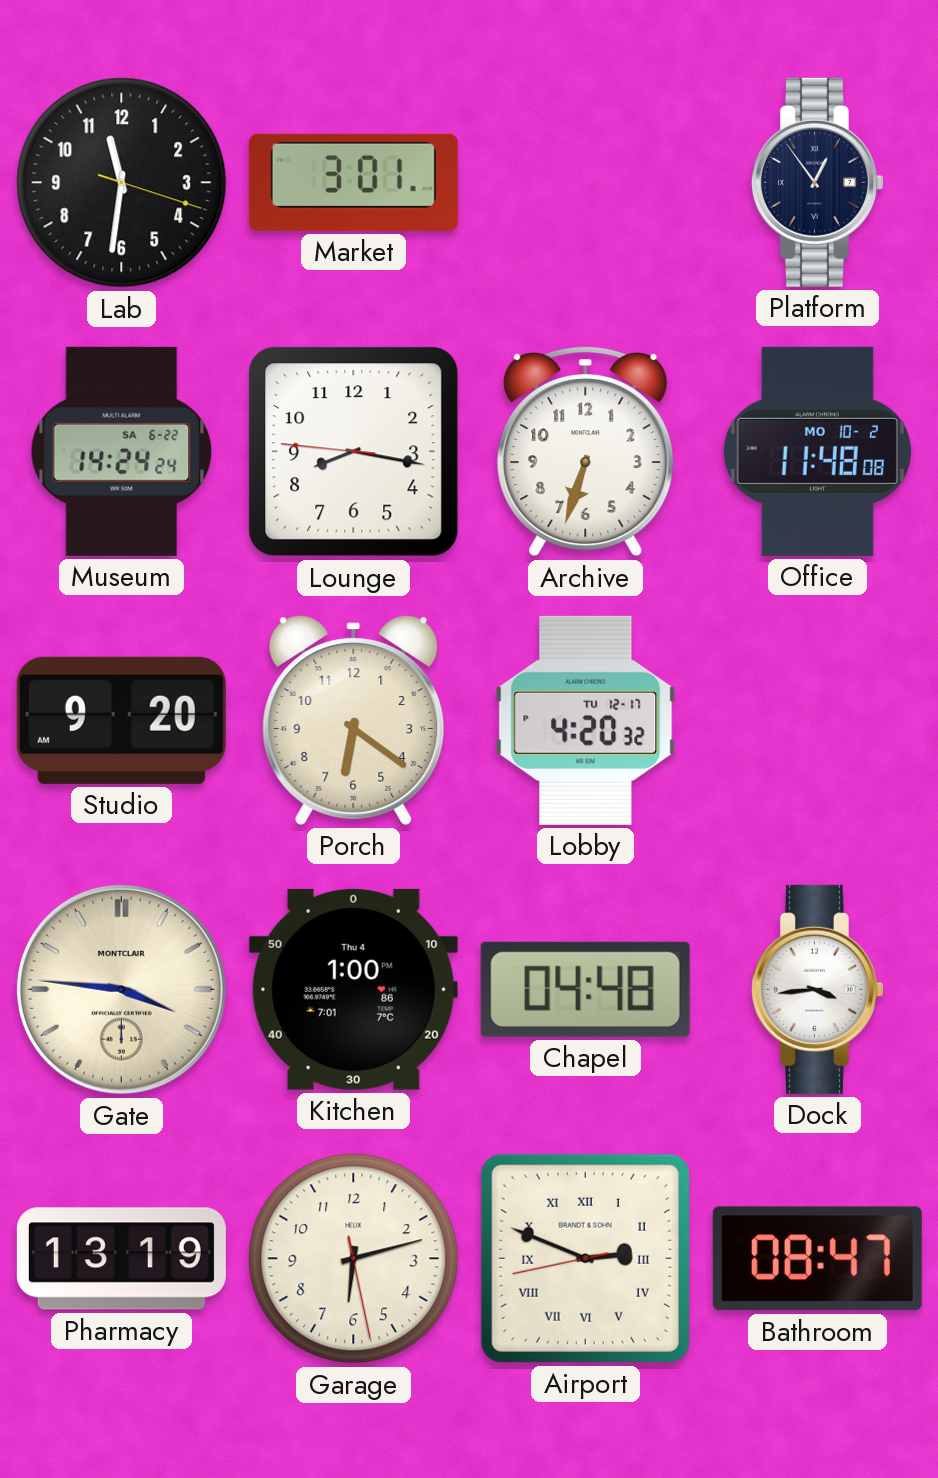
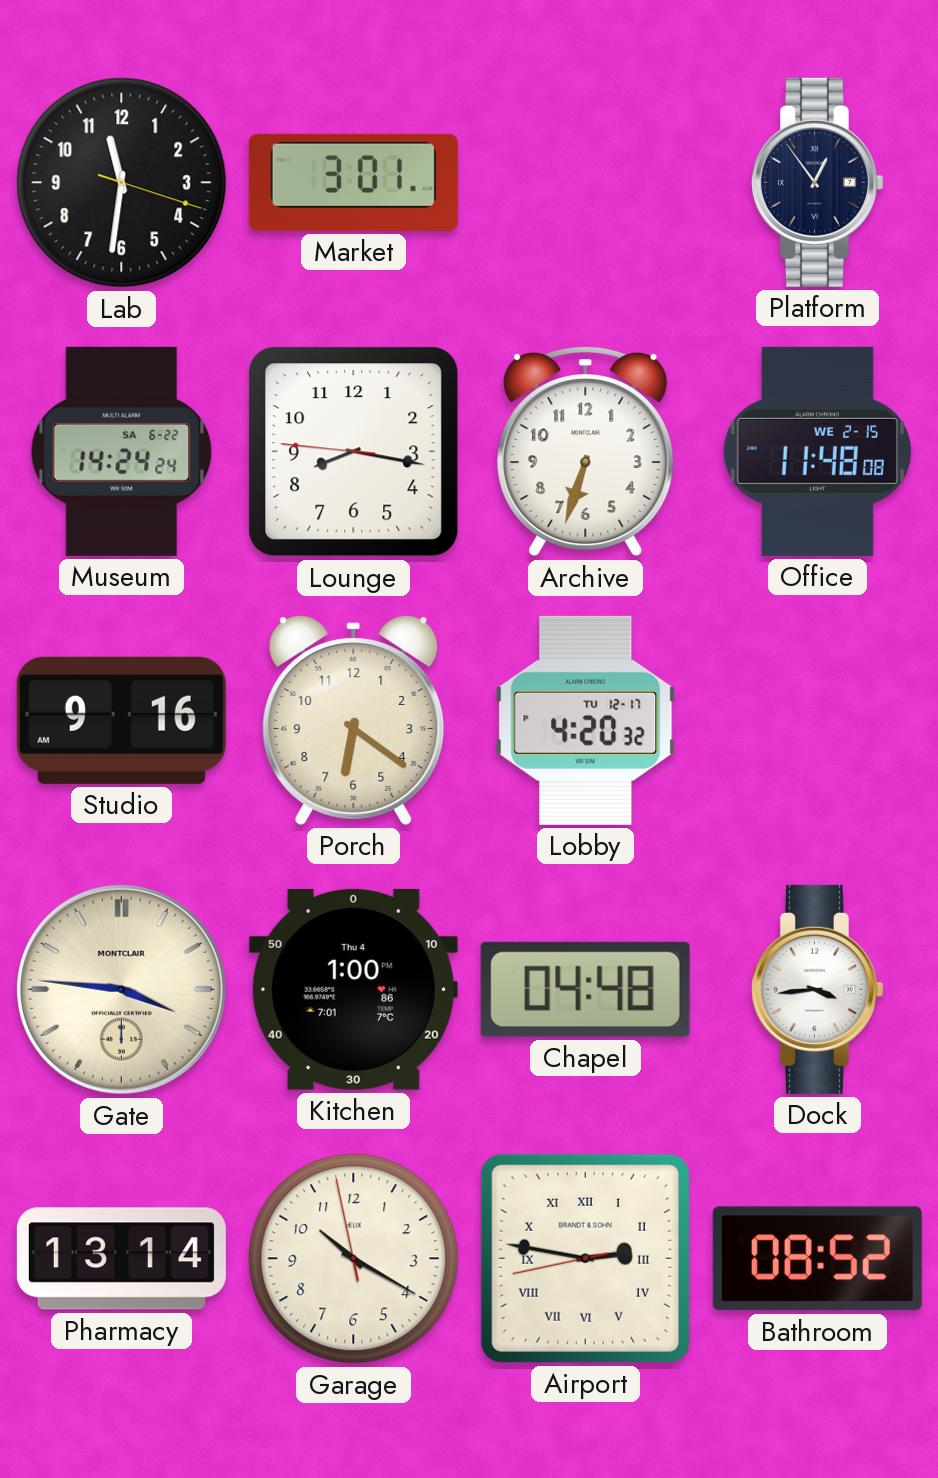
Office date: MO 10-2 -> WE 2-15 (817, 451)
Studio: 9:20 -> 9:16 (121, 720)
Pharmacy: 13:19 -> 13:14 (121, 1259)
Garage: 6:12 -> 10:19 (354, 1259)
Airport: 2:48 -> 2:46 (585, 1258)
Bathroom: 08:47 -> 08:52 (817, 1259)
